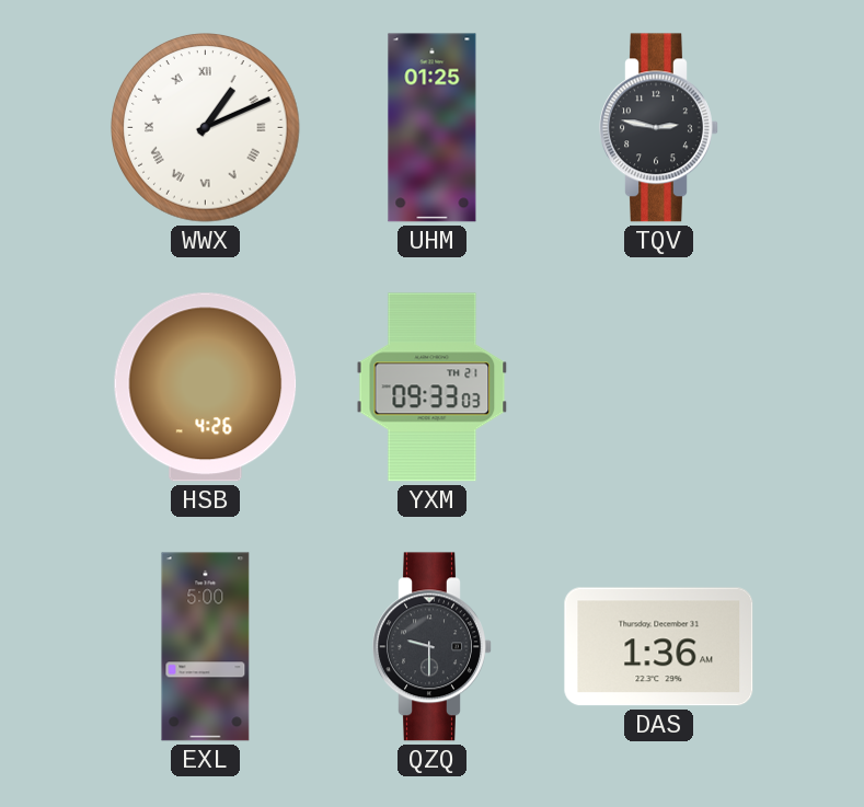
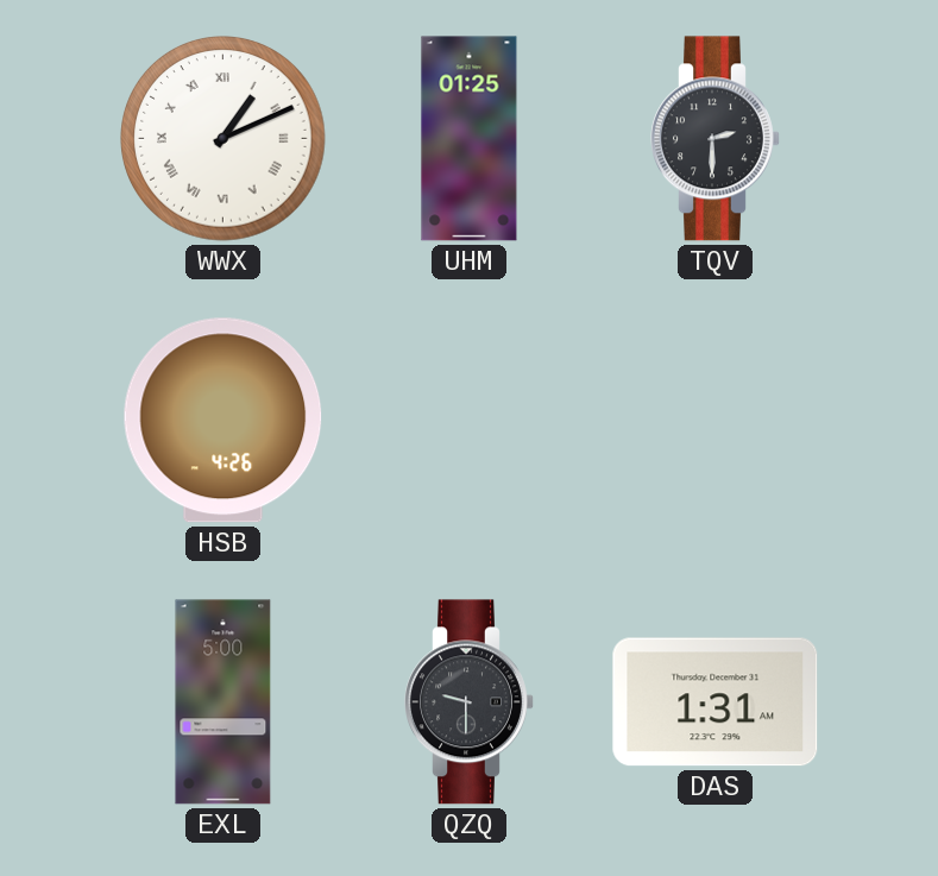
TQV: 2:47 -> 2:30 (716, 139)
YXM: 09:33 -> none (433, 388)
DAS: 1:36 -> 1:31 (716, 702)
